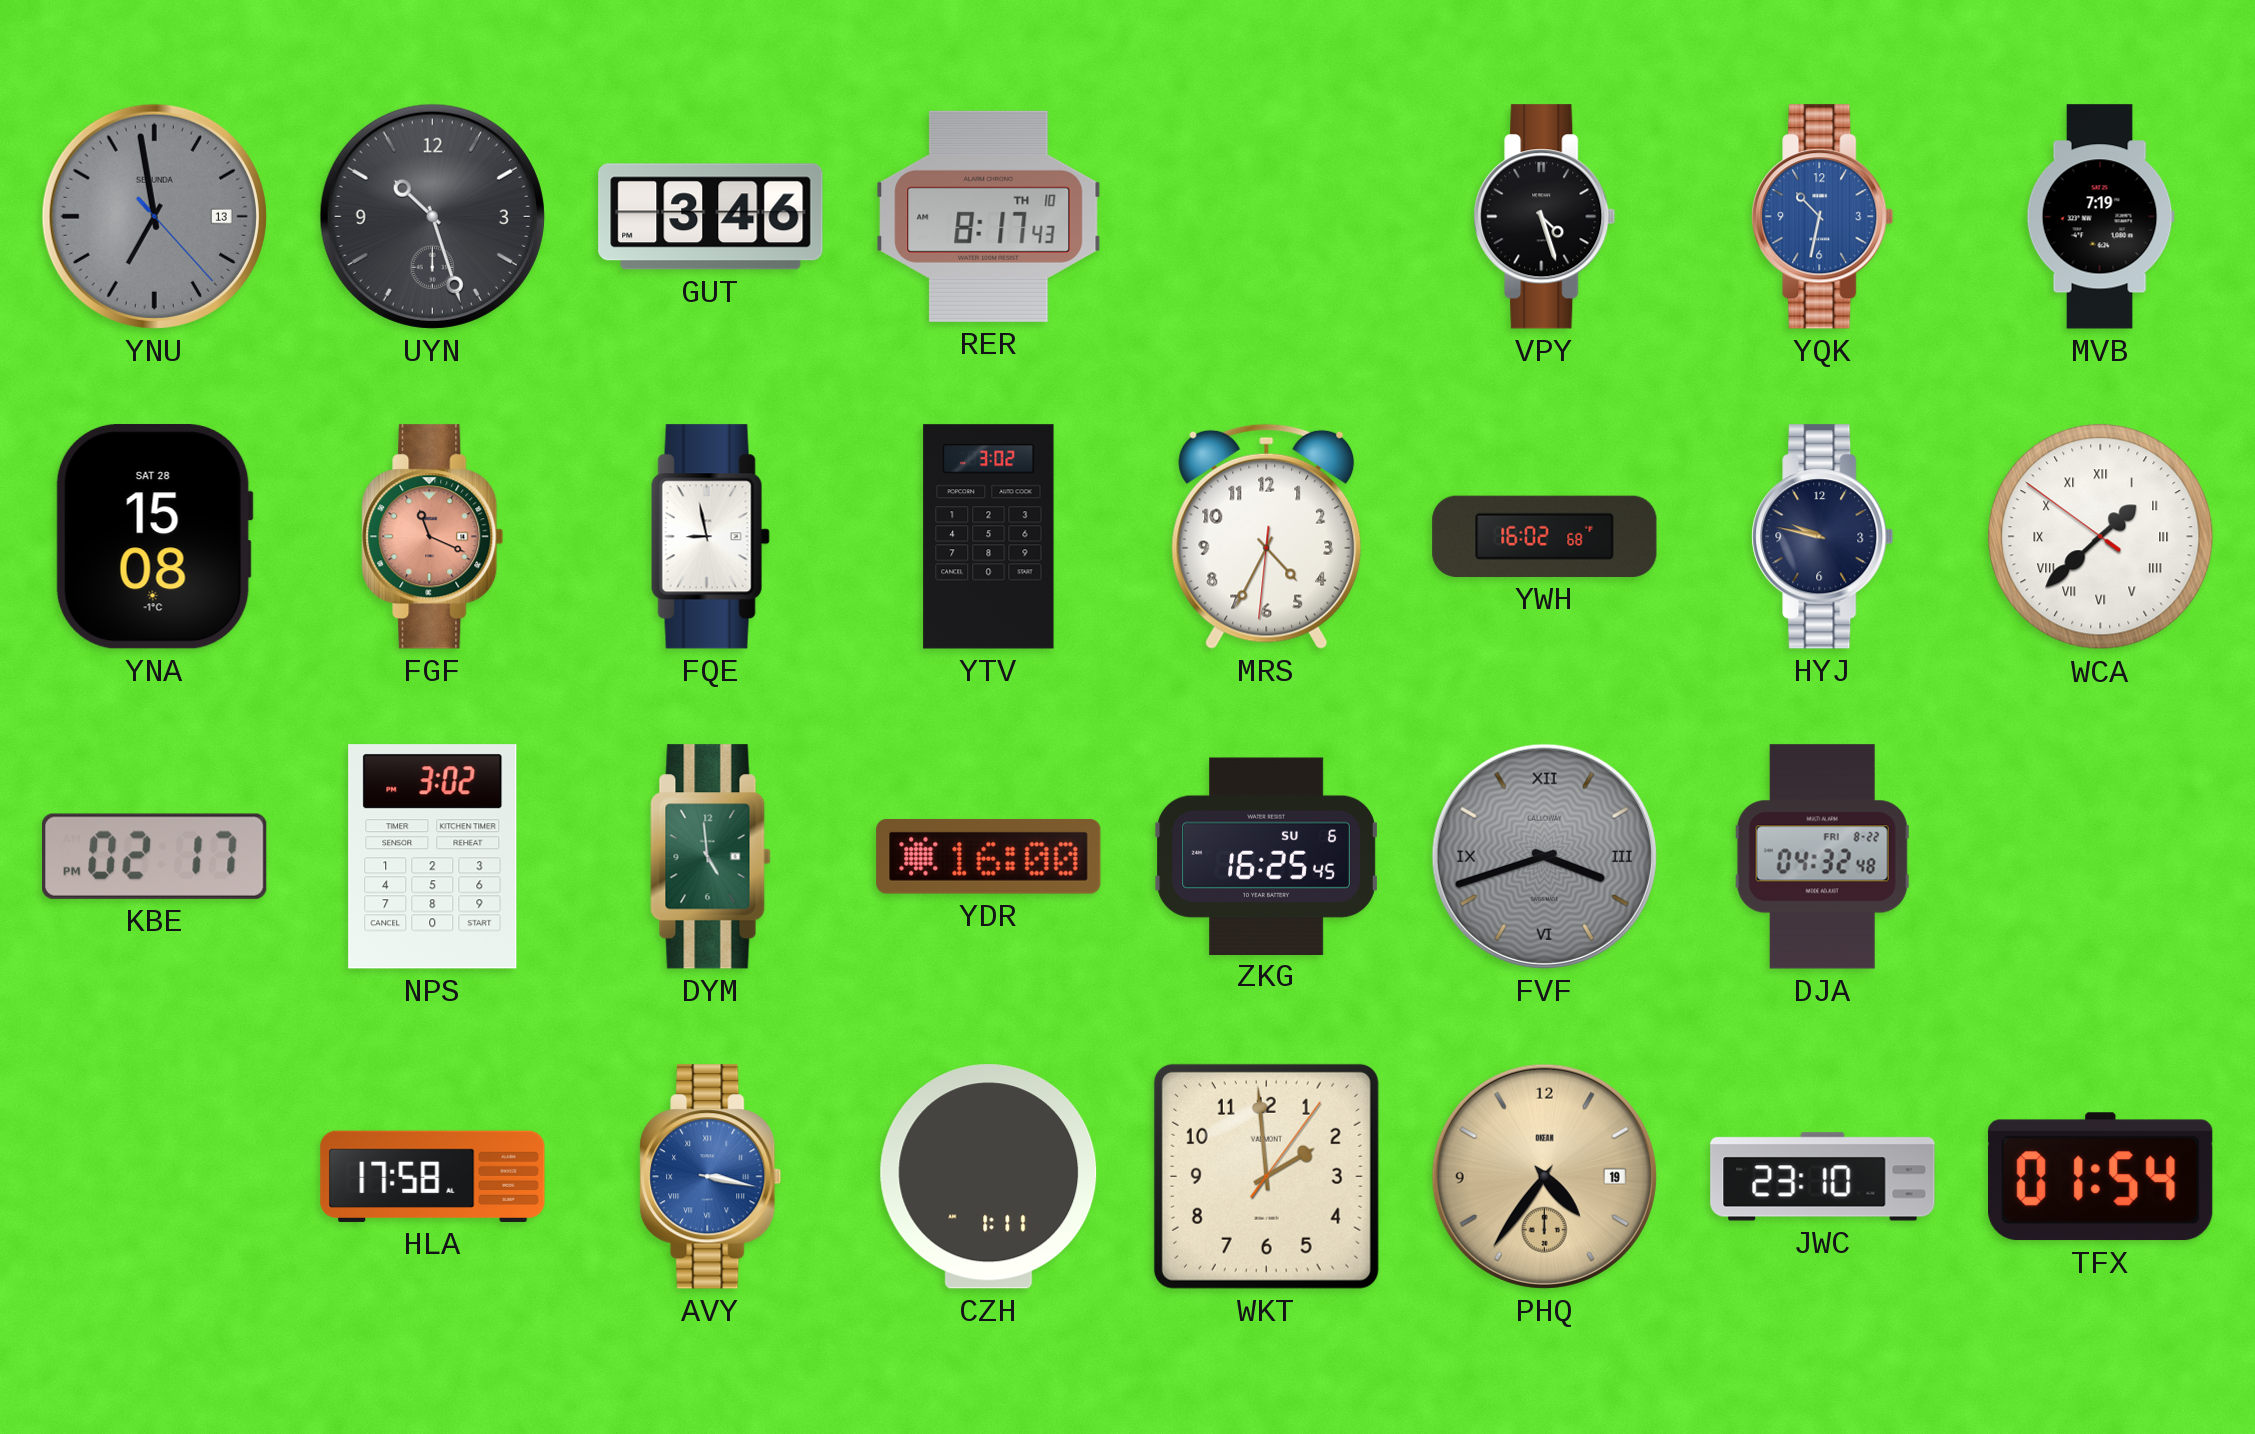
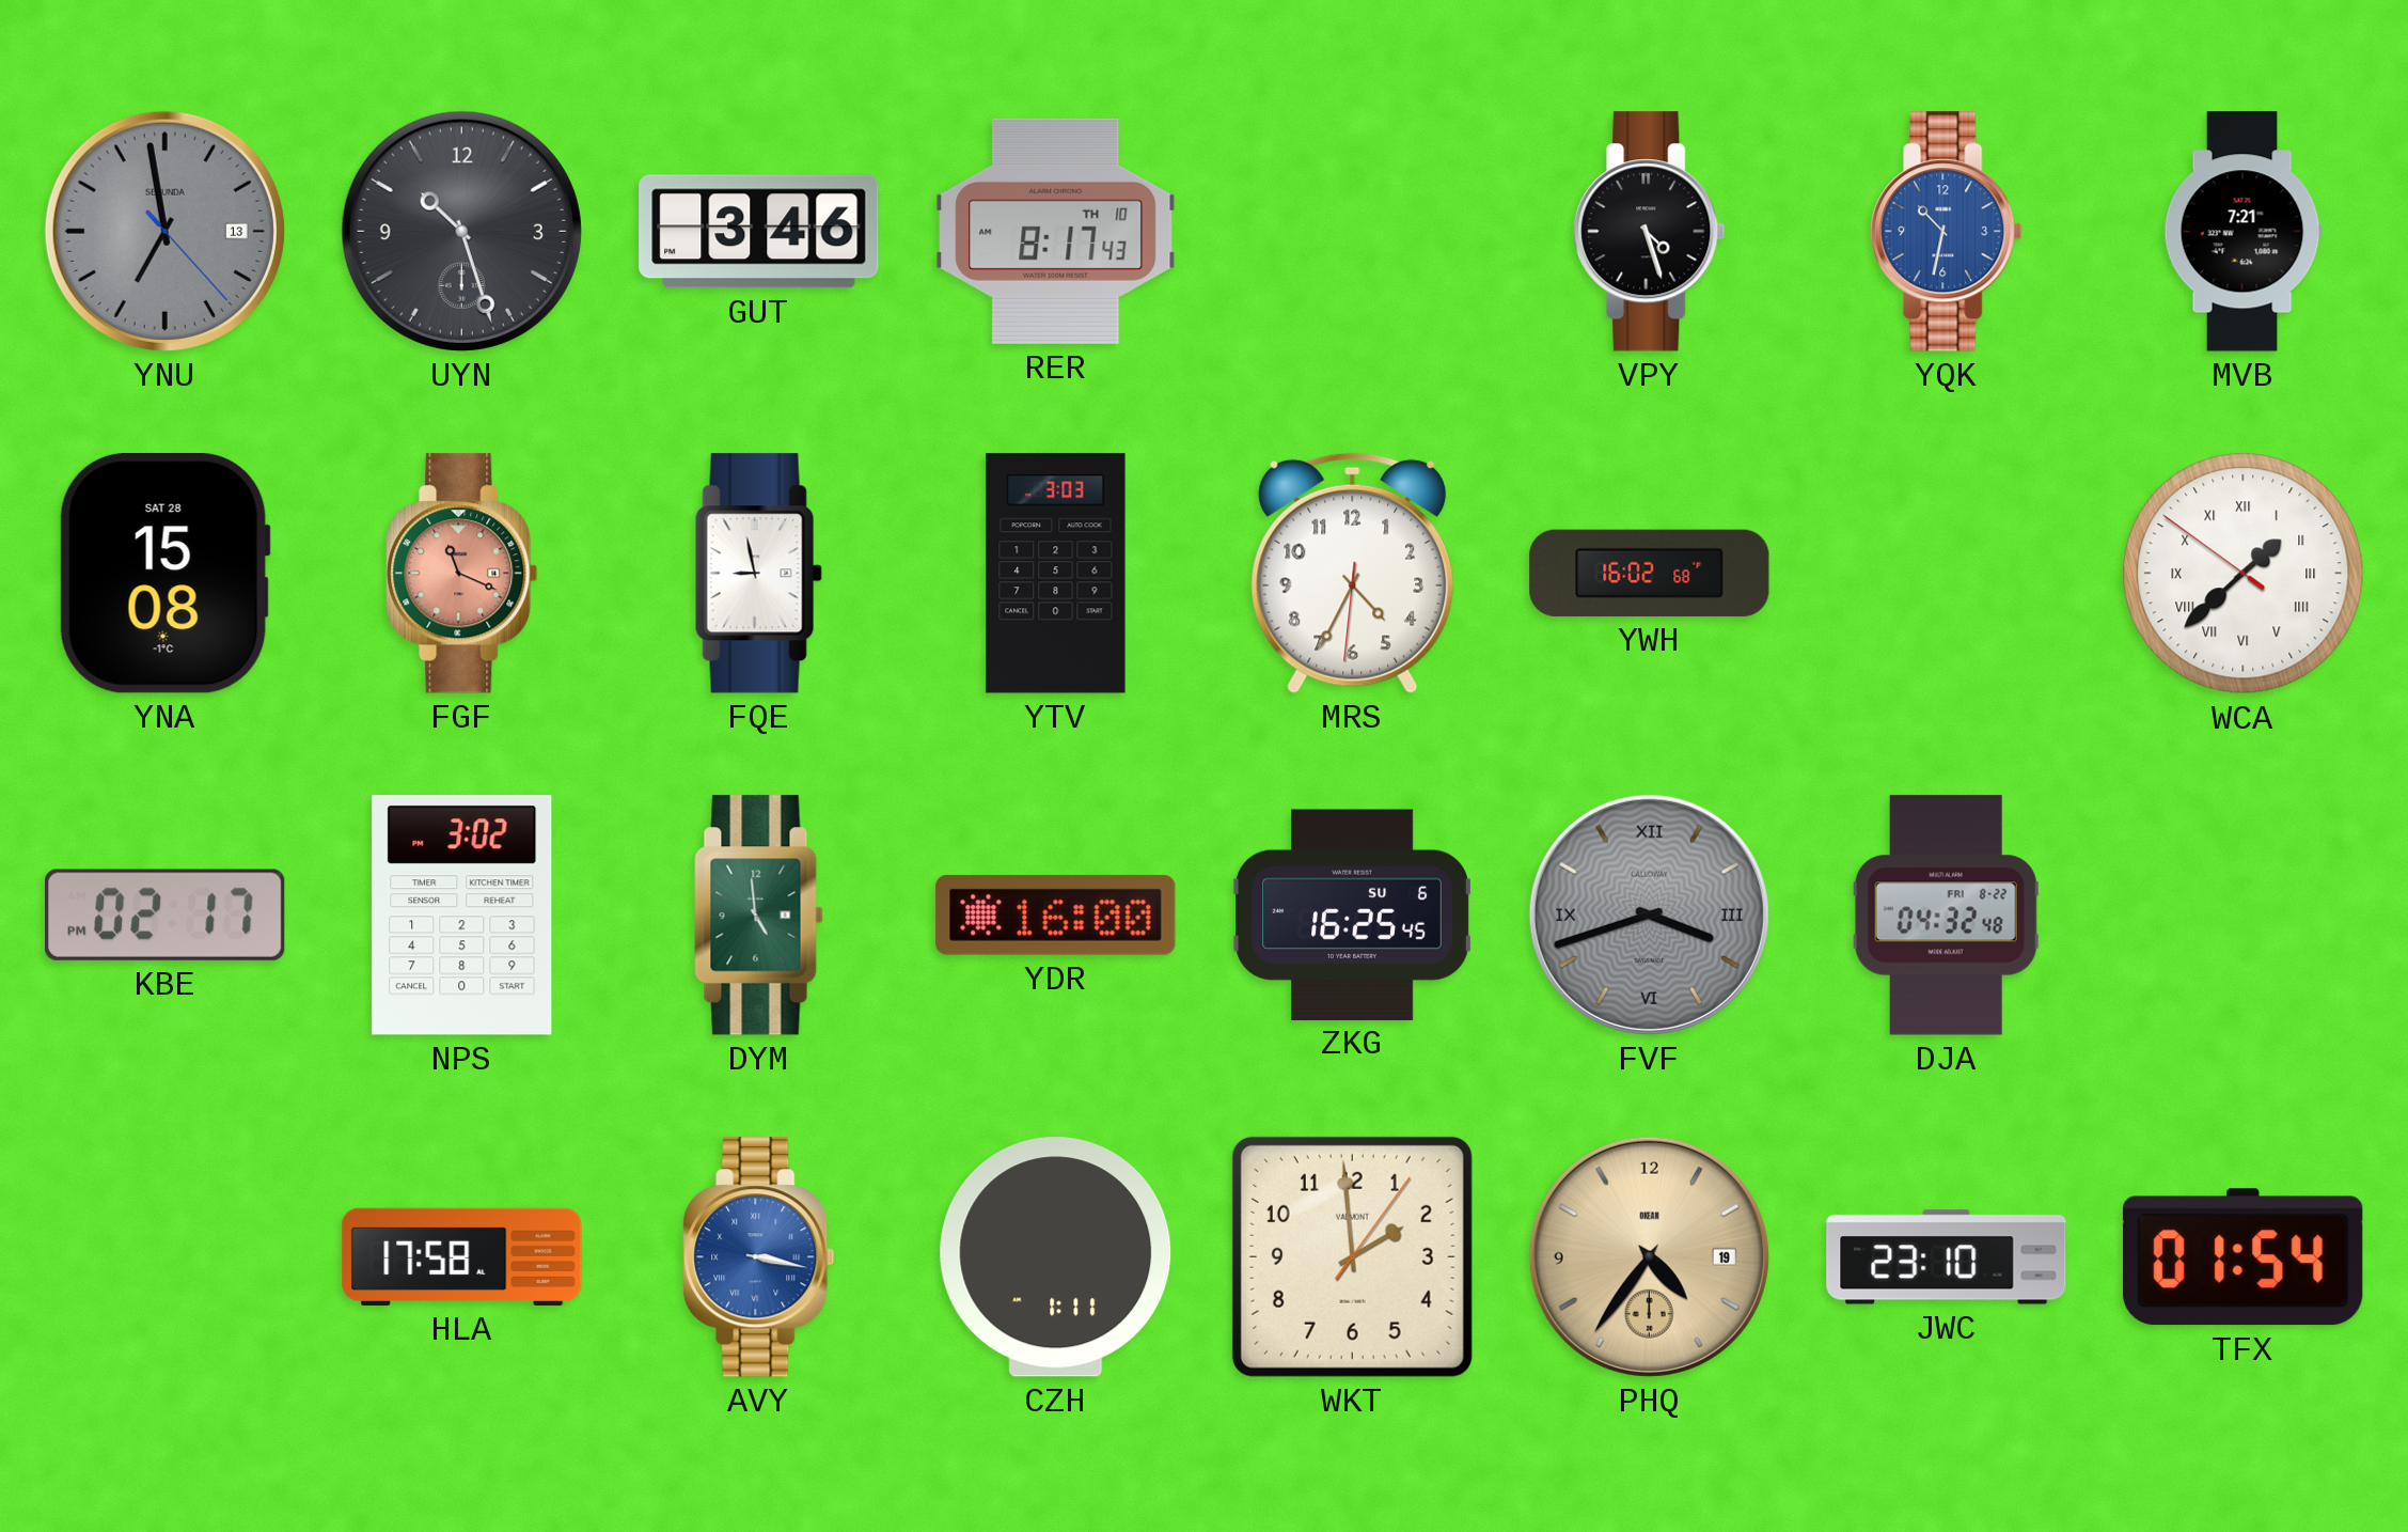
MVB: 7:19 -> 7:21 (2242, 232)
YTV: 3:02 -> 3:03 (1056, 574)
HYJ: 9:47 -> none (1823, 537)
